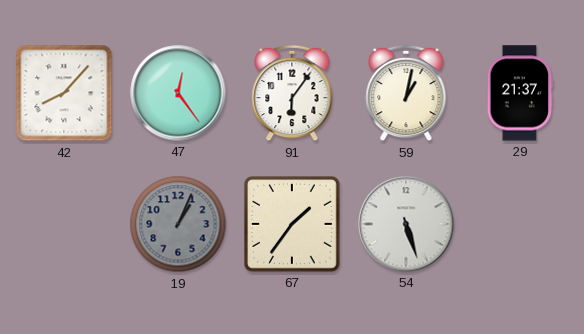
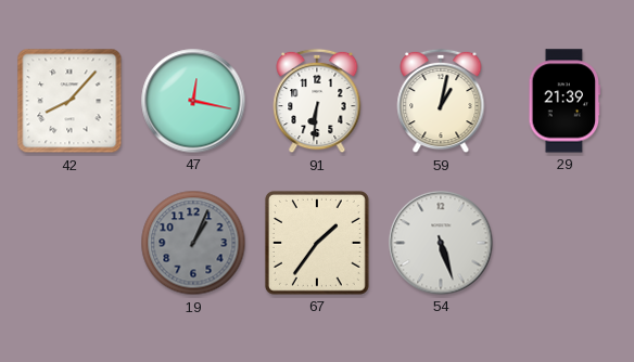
47: 12:24 -> 12:17 (193, 101)
91: 6:06 -> 6:31 (317, 101)
29: 21:37 -> 21:39 (565, 101)
